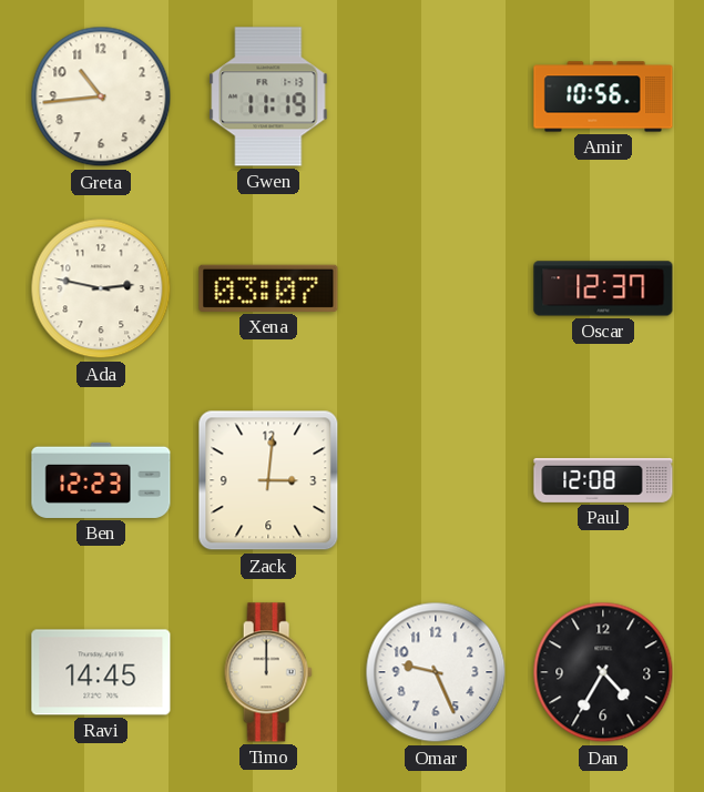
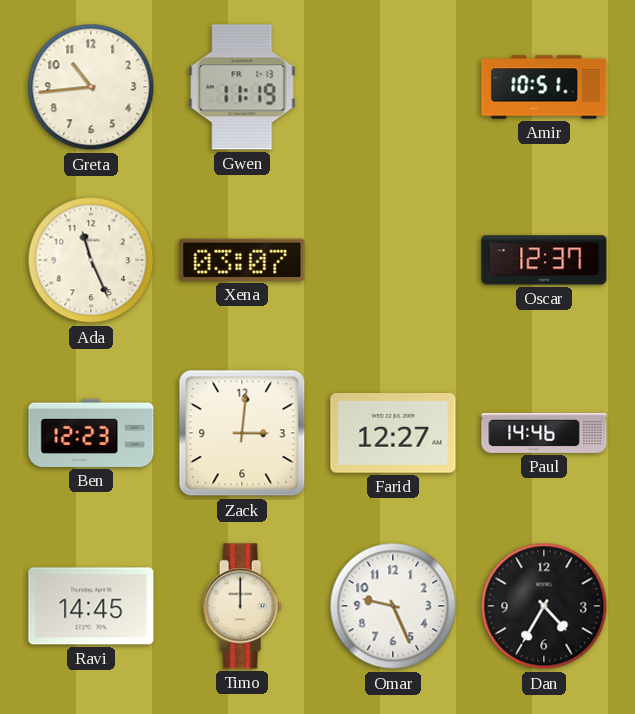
Amir: 10:56 -> 10:51 (544, 87)
Ada: 2:47 -> 11:26 (91, 260)
Farid: none -> 12:27 (393, 433)
Paul: 12:08 -> 14:46 (544, 433)
